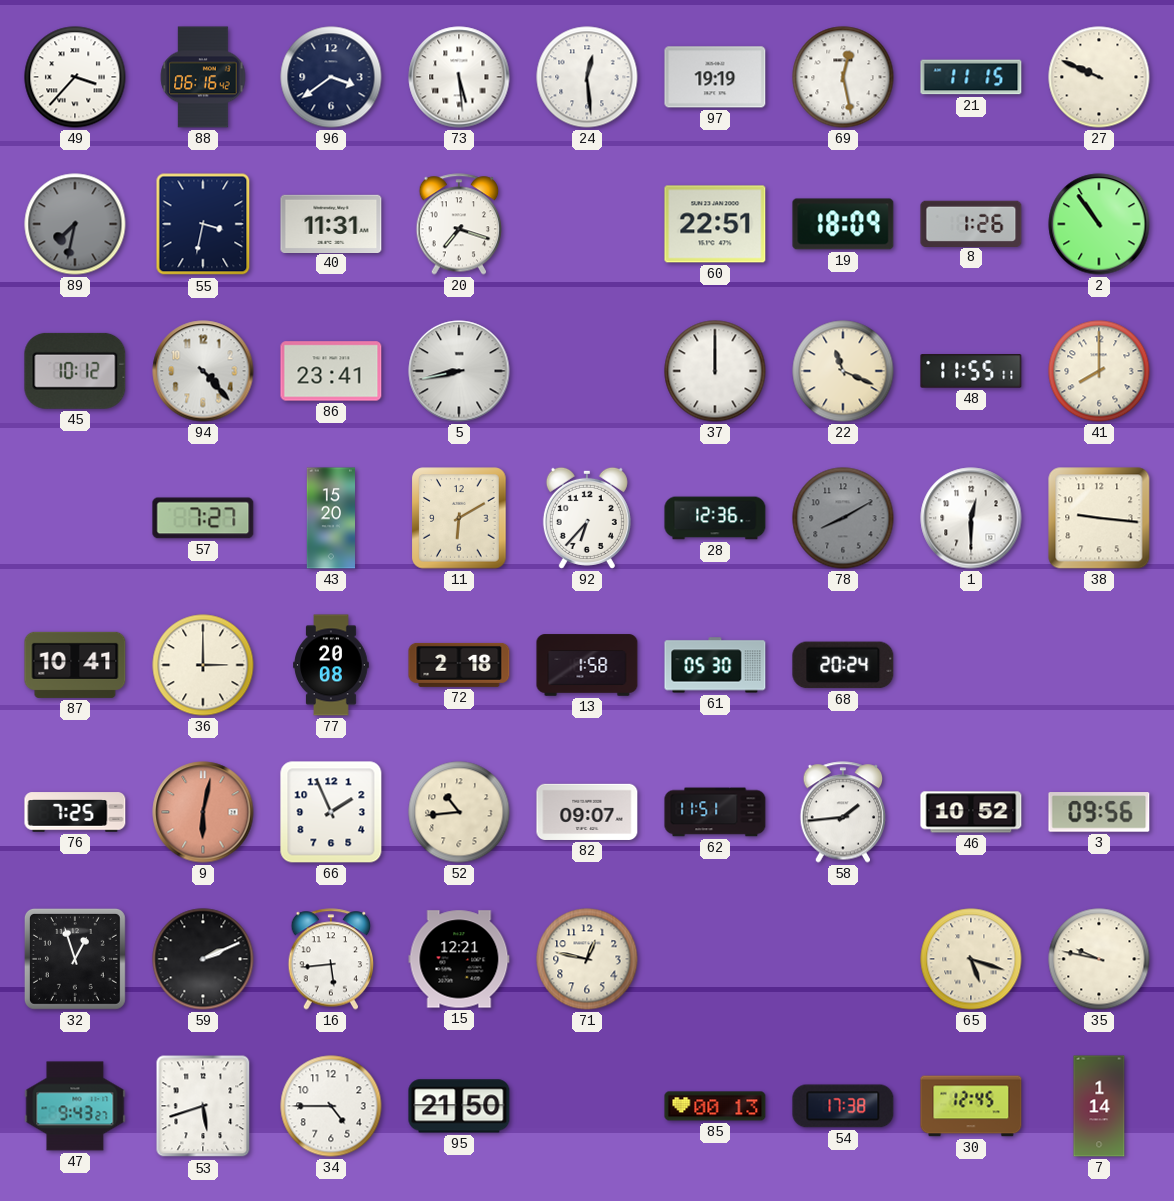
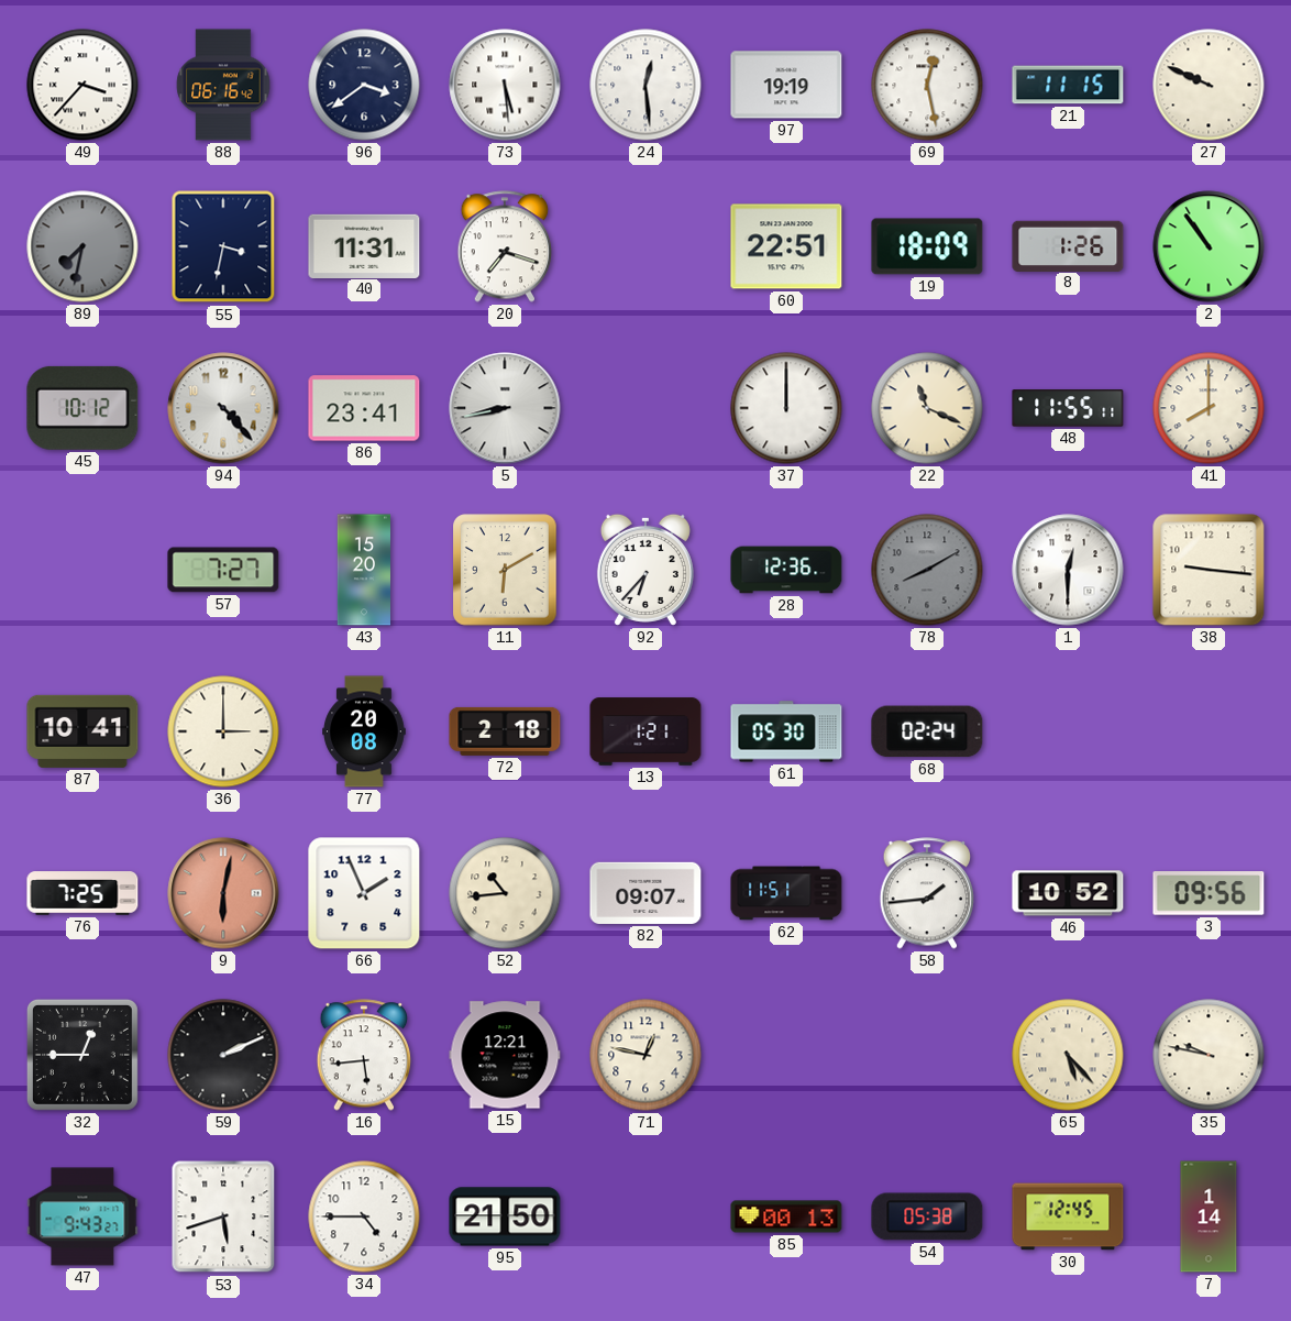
13: 1:58 -> 1:21 (645, 731)
68: 20:24 -> 02:24 (927, 731)
32: 12:57 -> 12:45 (82, 1055)
65: 5:18 -> 5:23 (1068, 1055)
54: 17:38 -> 05:38 (927, 1217)
